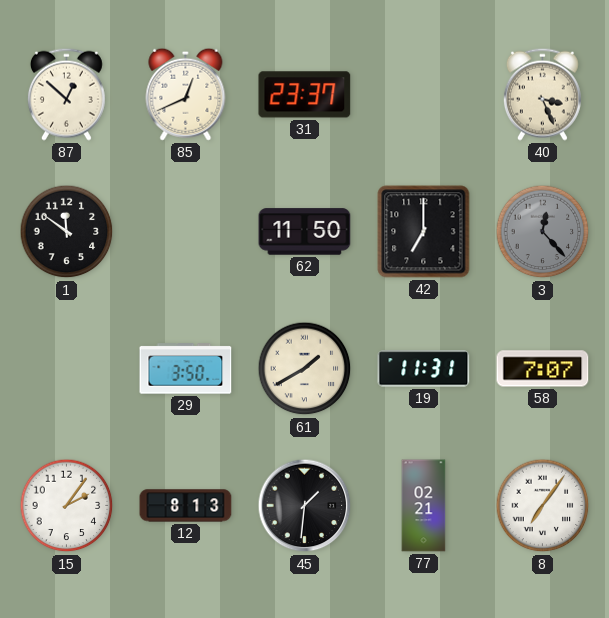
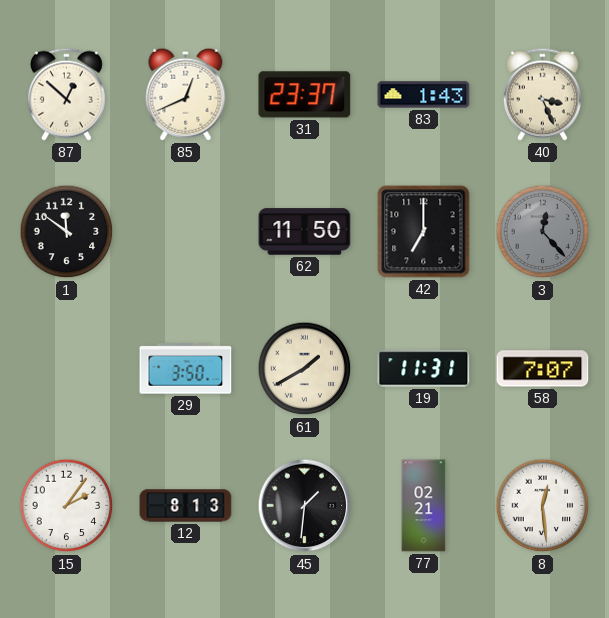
83: none -> 1:43 (424, 95)
8: 7:06 -> 12:29 (543, 506)
